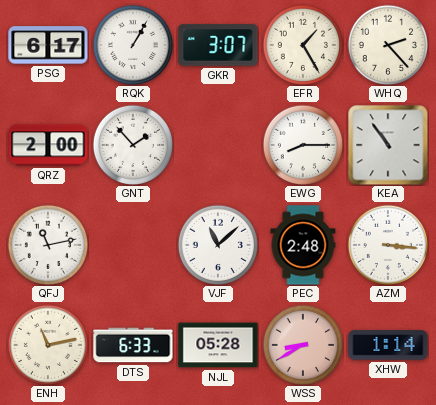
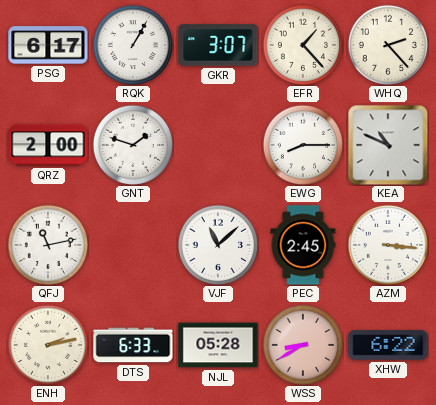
EFR: 1:25 -> 1:23 (302, 44)
GNT: 1:53 -> 1:48 (132, 144)
KEA: 10:54 -> 10:49 (388, 145)
PEC: 2:48 -> 2:45 (303, 245)
ENH: 11:13 -> 2:13 (47, 344)
XHW: 1:14 -> 6:22 (388, 345)
